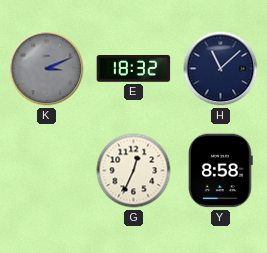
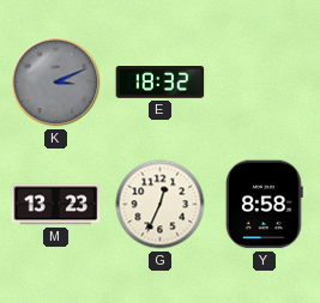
H: 11:08 -> none (221, 69)
M: none -> 13:23 (56, 205)
